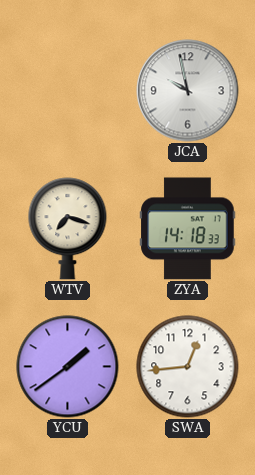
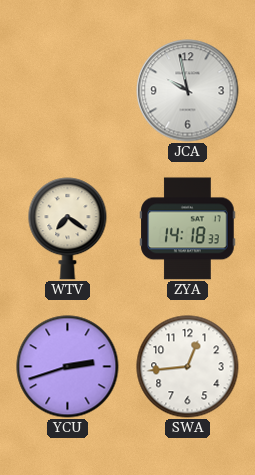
WTV: 7:18 -> 7:21 (68, 229)
YCU: 1:39 -> 2:42 (68, 367)
